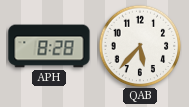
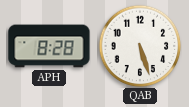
QAB: 5:37 -> 5:27 (140, 46)
